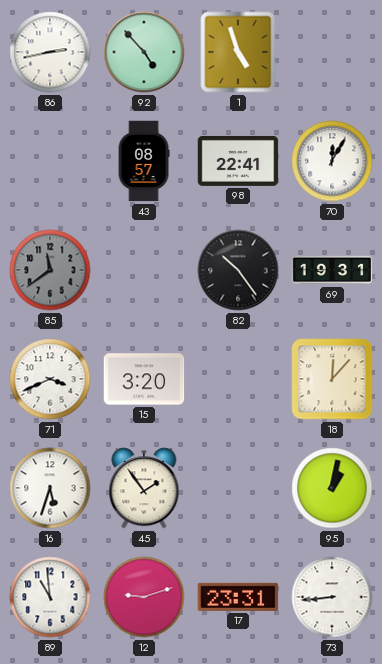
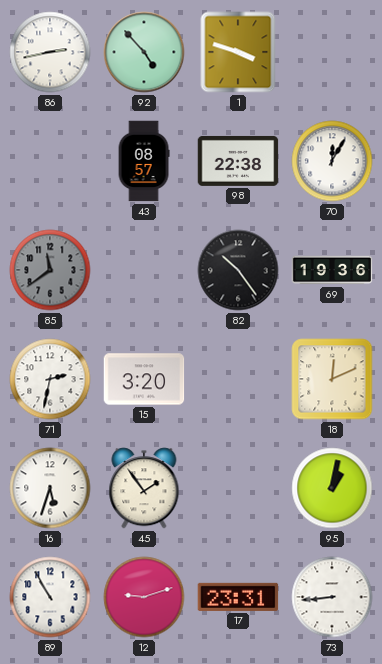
1: 4:57 -> 3:48 (238, 52)
98: 22:41 -> 22:38 (238, 161)
69: 19:31 -> 19:36 (332, 270)
71: 3:41 -> 2:32 (50, 379)
18: 12:07 -> 12:11 (332, 379)
89: 10:59 -> 10:55 (50, 597)
